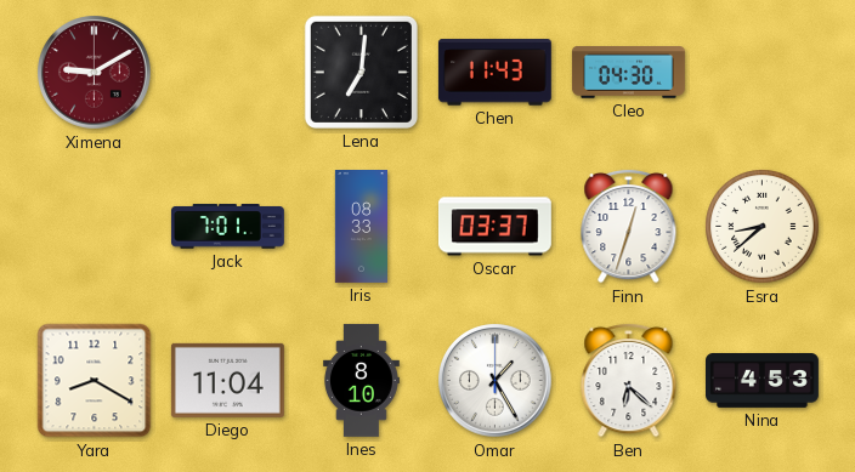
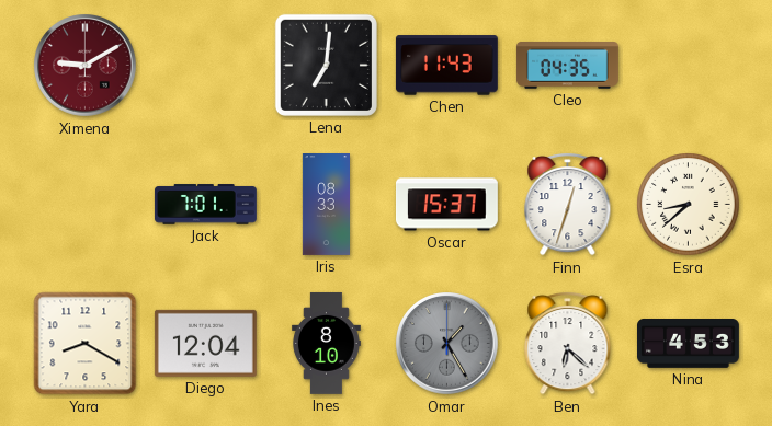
Cleo: 04:30 -> 04:35 (567, 66)
Oscar: 03:37 -> 15:37 (446, 205)
Diego: 11:04 -> 12:04 (205, 343)
Omar dial: white -> grey (447, 344)
